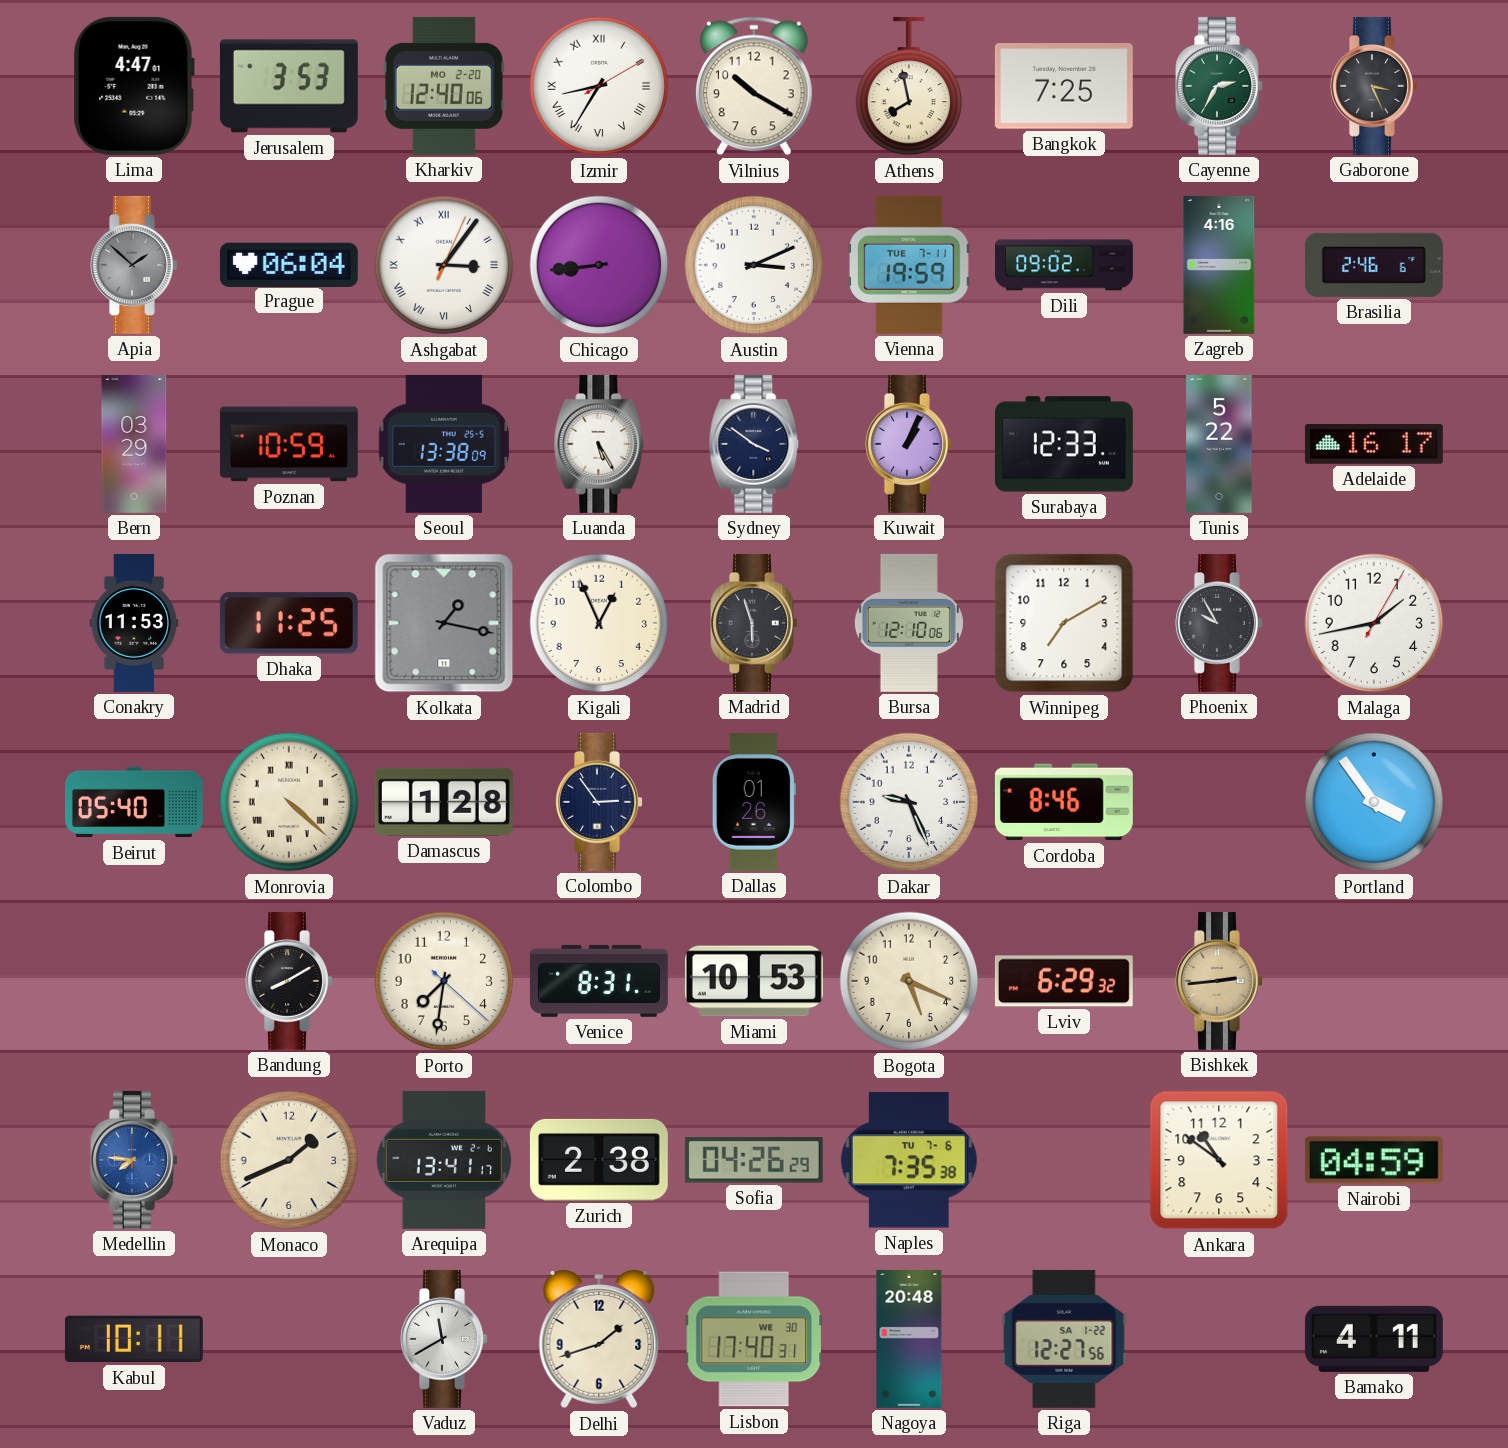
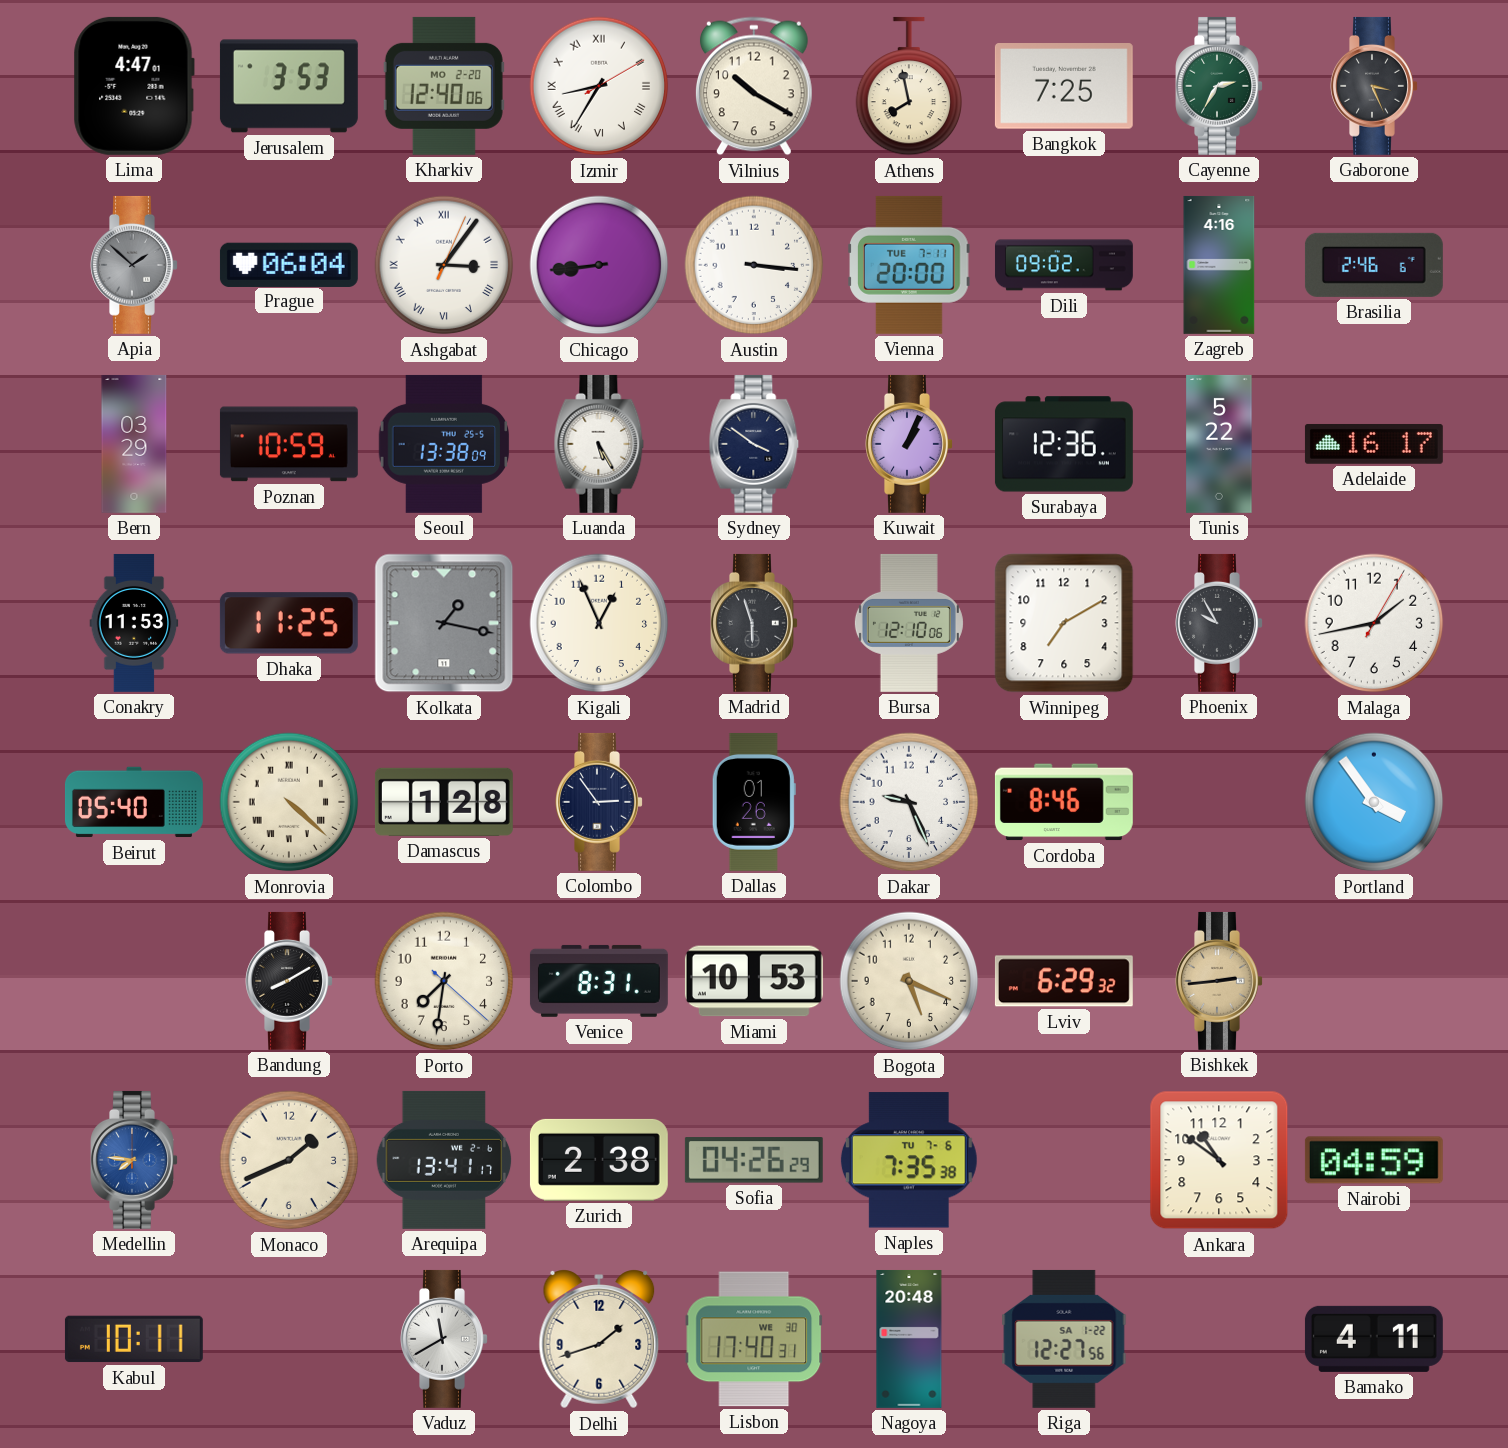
Austin: 3:11 -> 3:16 (754, 265)
Vienna: 19:59 -> 20:00 (909, 265)
Surabaya: 12:33 -> 12:36 (1064, 444)
